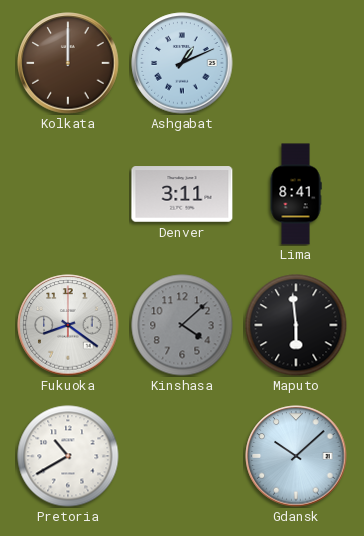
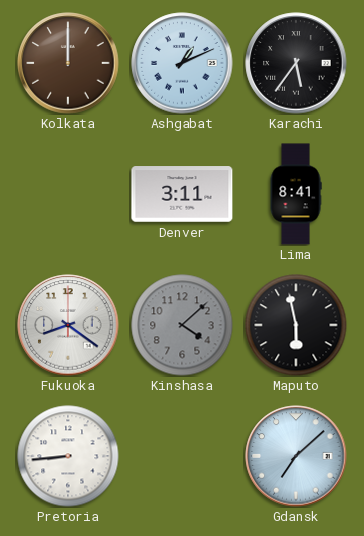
Karachi: none -> 5:36 (296, 63)
Maputo: 5:59 -> 5:58 (296, 325)
Pretoria: 10:40 -> 8:44 (68, 456)
Gdansk: 10:08 -> 7:08 (296, 456)
